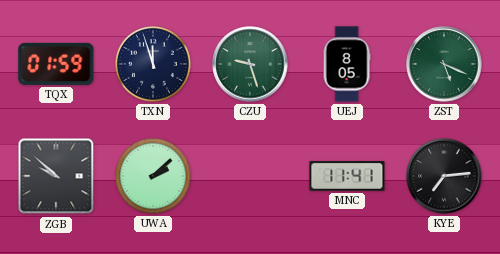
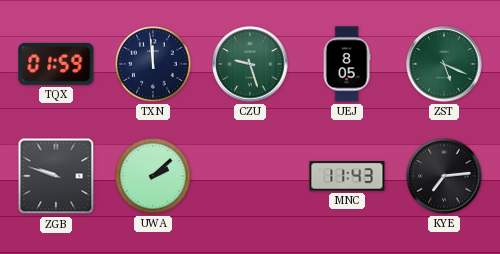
TXN: 11:57 -> 11:59 (154, 65)
ZGB: 9:52 -> 9:48 (56, 176)
MNC: 11:41 -> 11:43 (347, 176)
